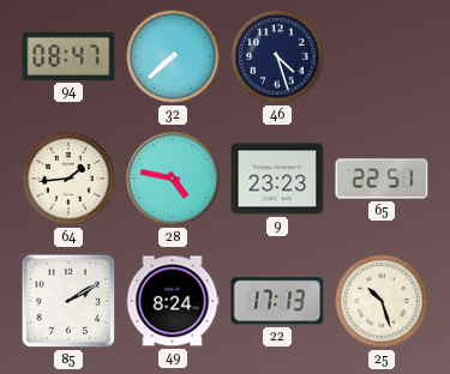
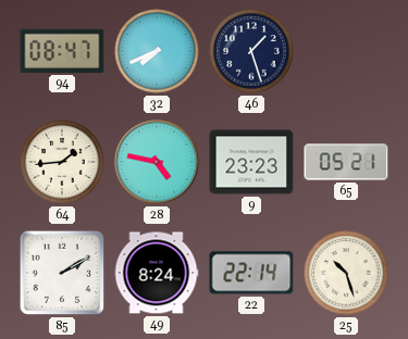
32: 7:38 -> 7:41 (157, 51)
46: 4:27 -> 1:27 (251, 51)
65: 22:51 -> 05:21 (346, 162)
22: 17:13 -> 22:14 (251, 273)
